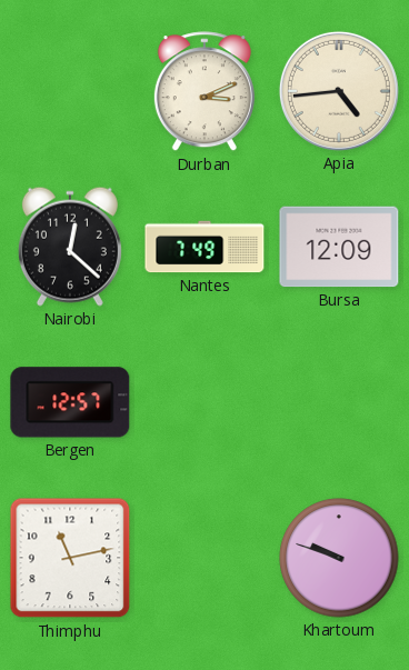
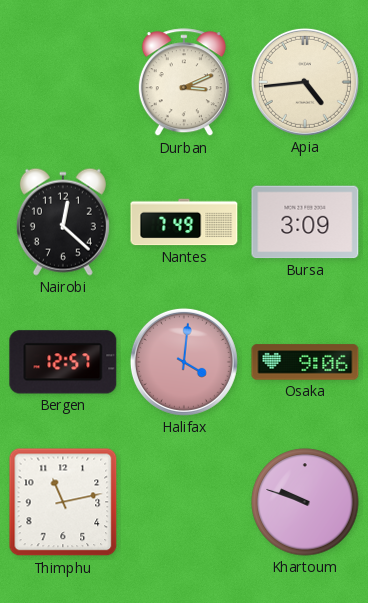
Bursa: 12:09 -> 3:09 (305, 222)
Halifax: none -> 4:01 (184, 362)
Osaka: none -> 9:06 (305, 362)
